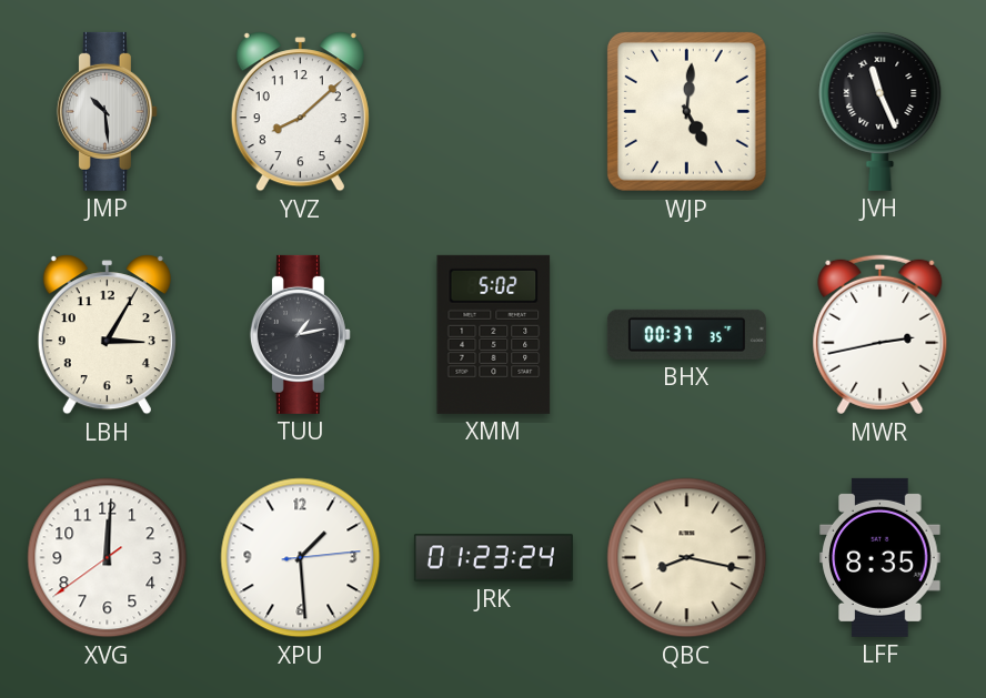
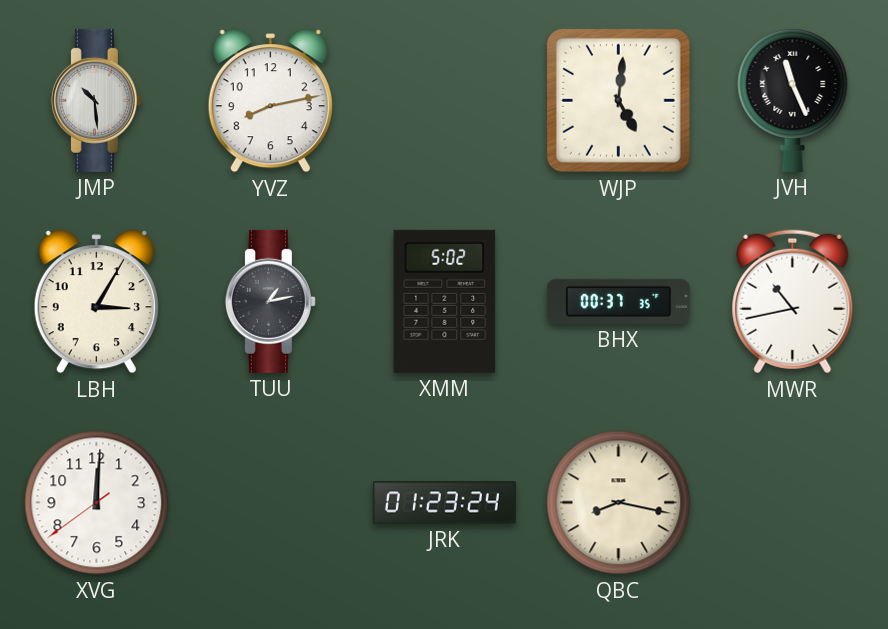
YVZ: 8:08 -> 8:13 (270, 101)
MWR: 2:43 -> 10:43 (793, 302)
XPU: 1:29 -> none (301, 558)
LFF: 8:35 -> none (881, 557)
